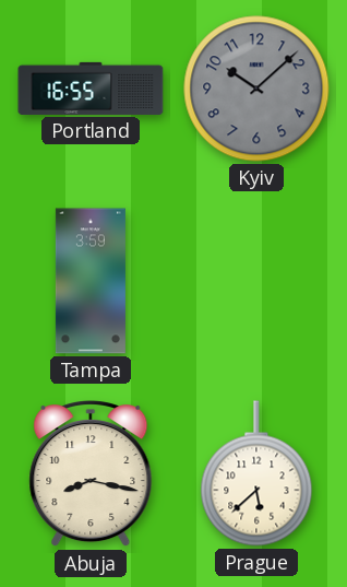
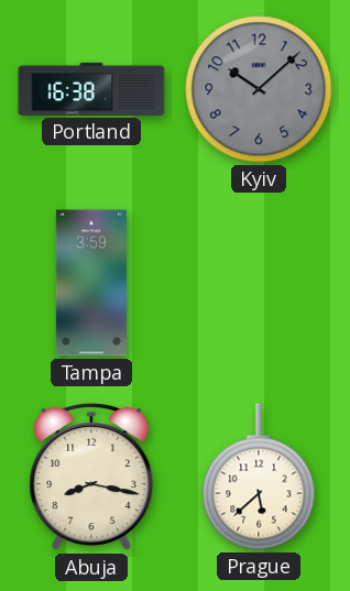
Portland: 16:55 -> 16:38 (91, 89)
